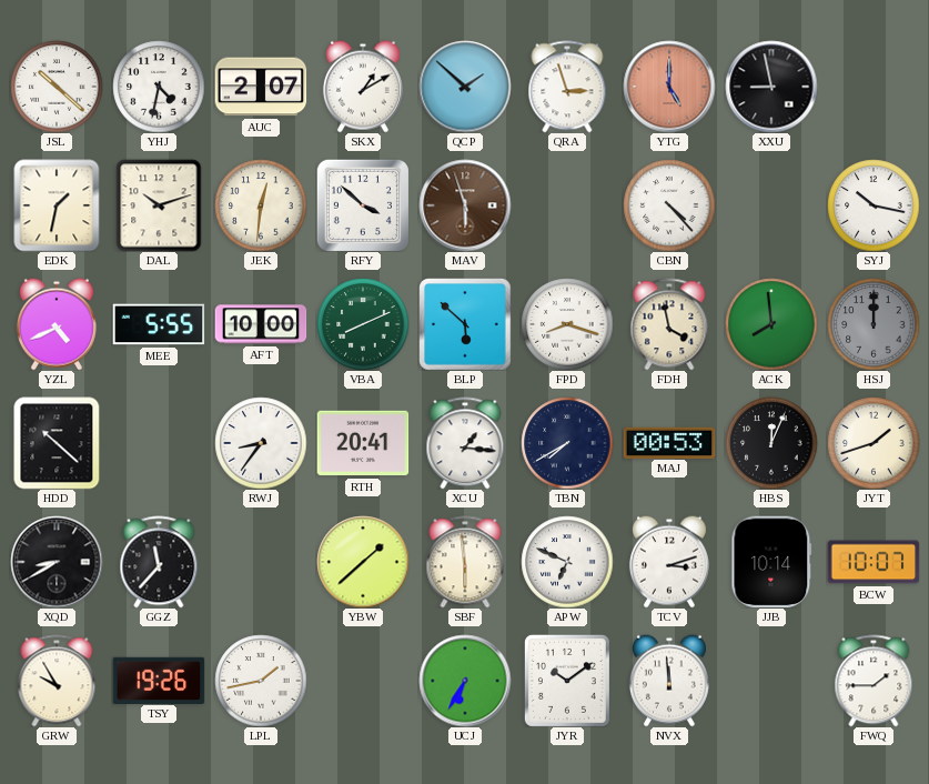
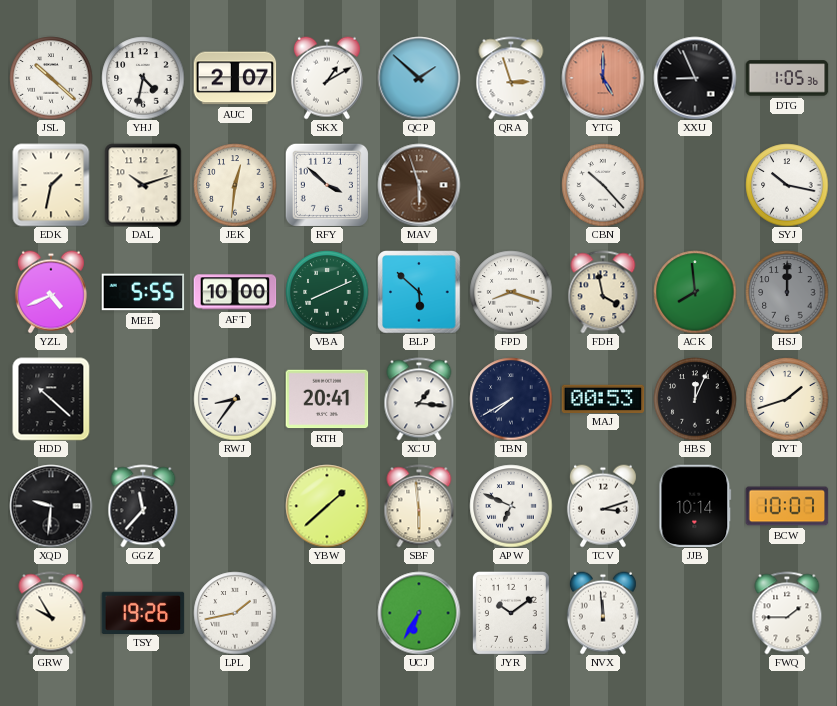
XXU: 8:58 -> 8:56 (695, 78)
DTG: none -> 1:05 (787, 78)
CBN: 4:23 -> 10:23 (603, 185)
XQD: 8:40 -> 9:31 (51, 506)
